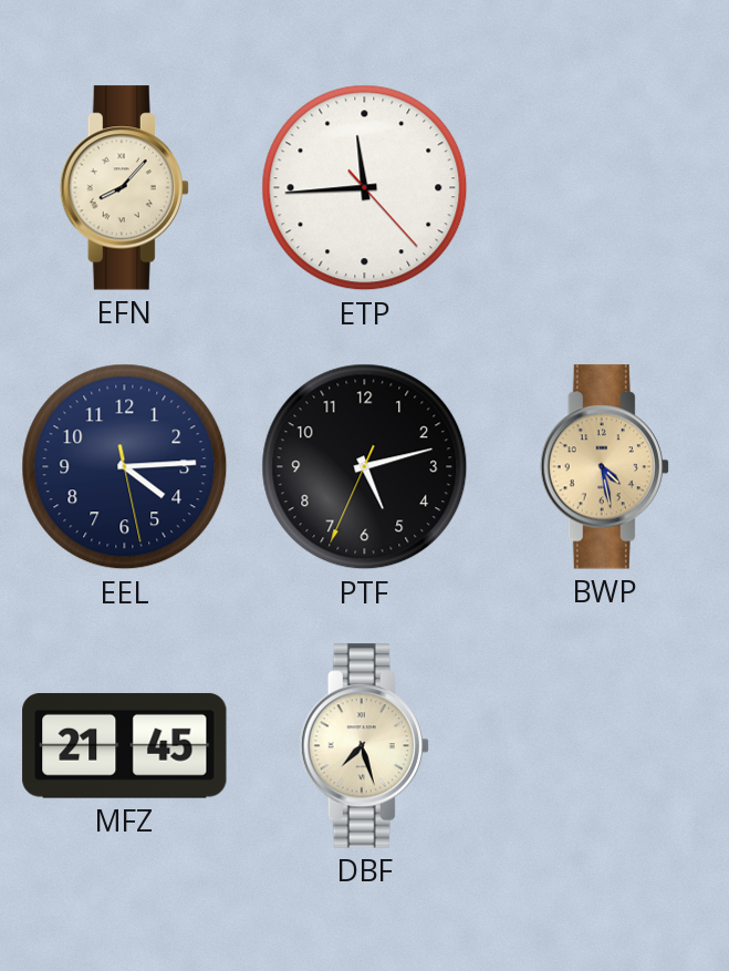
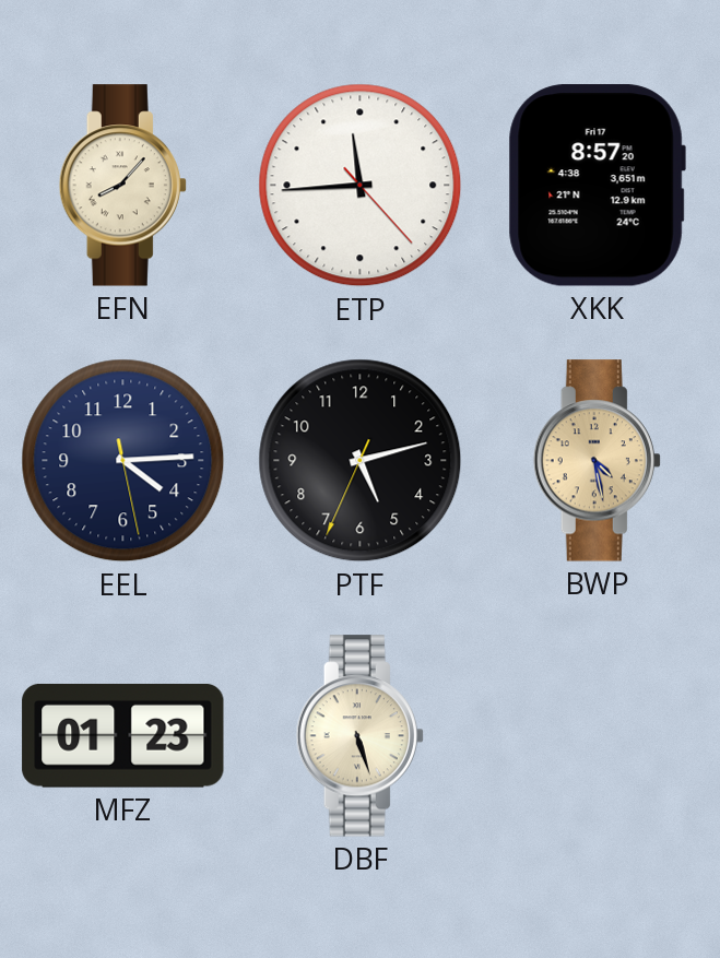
XKK: none -> 8:57 (597, 186)
MFZ: 21:45 -> 01:23 (123, 735)
DBF: 7:27 -> 5:27 (359, 736)
